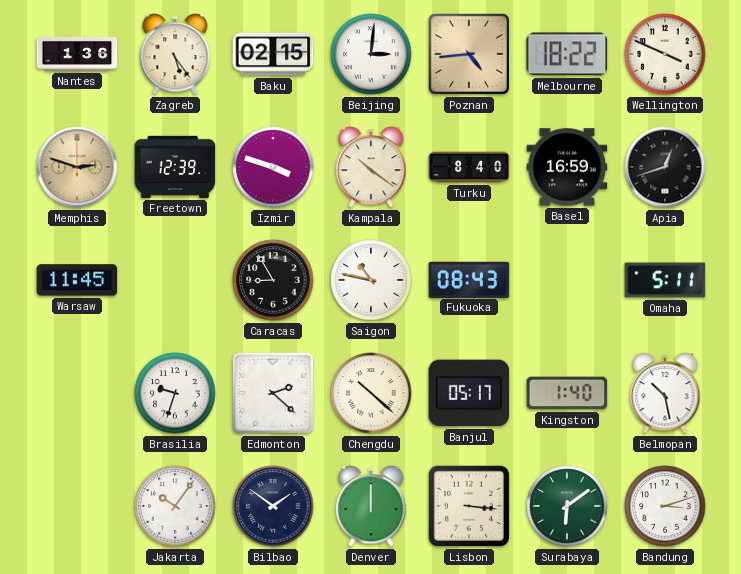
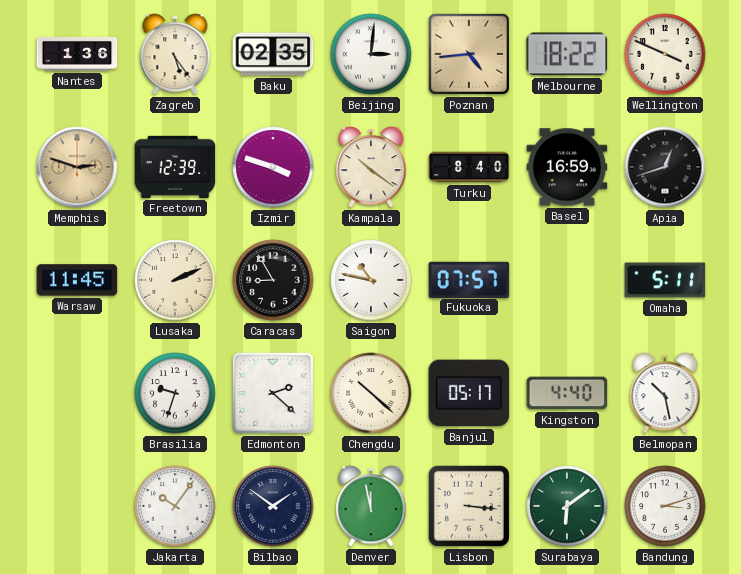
Baku: 02:15 -> 02:35 (273, 54)
Lusaka: none -> 2:11 (175, 280)
Fukuoka: 08:43 -> 07:57 (469, 279)
Kingston: 1:40 -> 4:40 (567, 393)
Denver: 12:00 -> 11:58 (371, 506)
